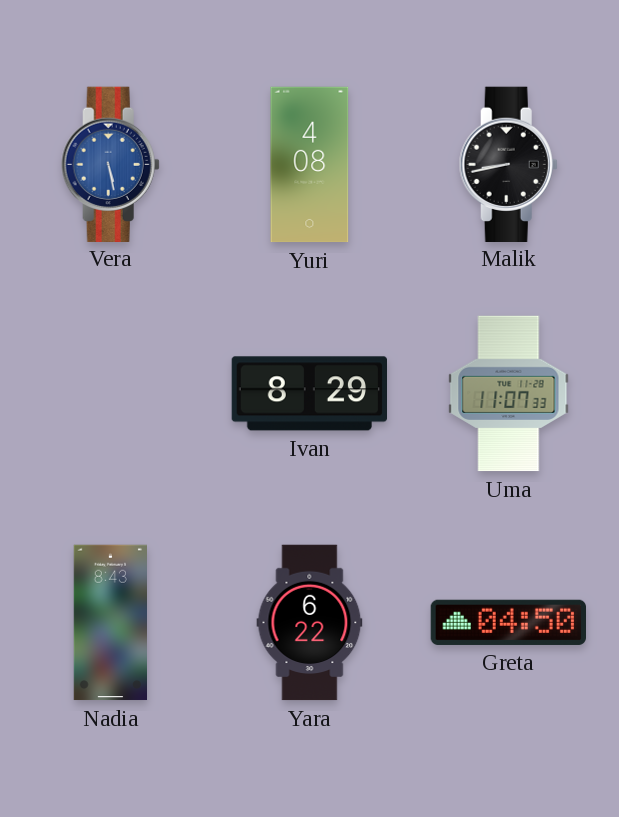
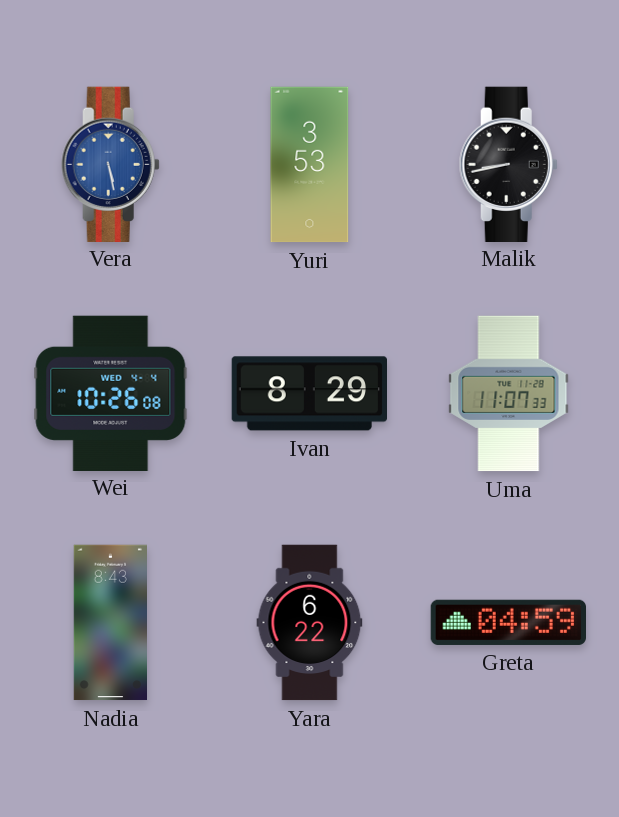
Yuri: 4:08 -> 3:53 (310, 165)
Wei: none -> 10:26 (111, 393)
Greta: 04:50 -> 04:59 (508, 622)
